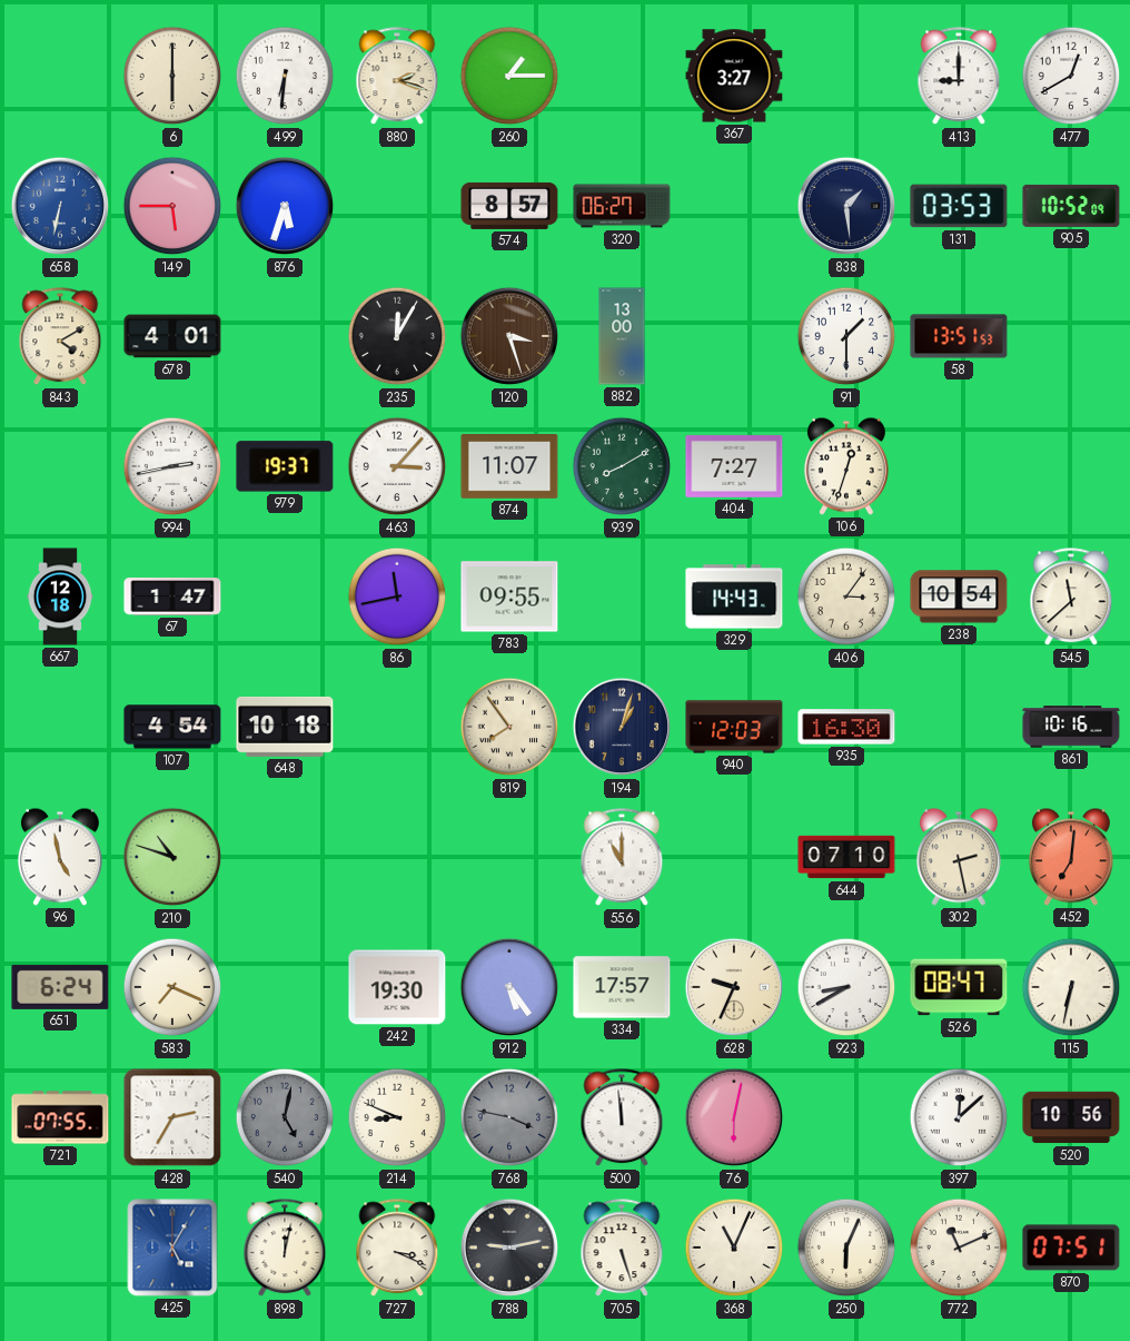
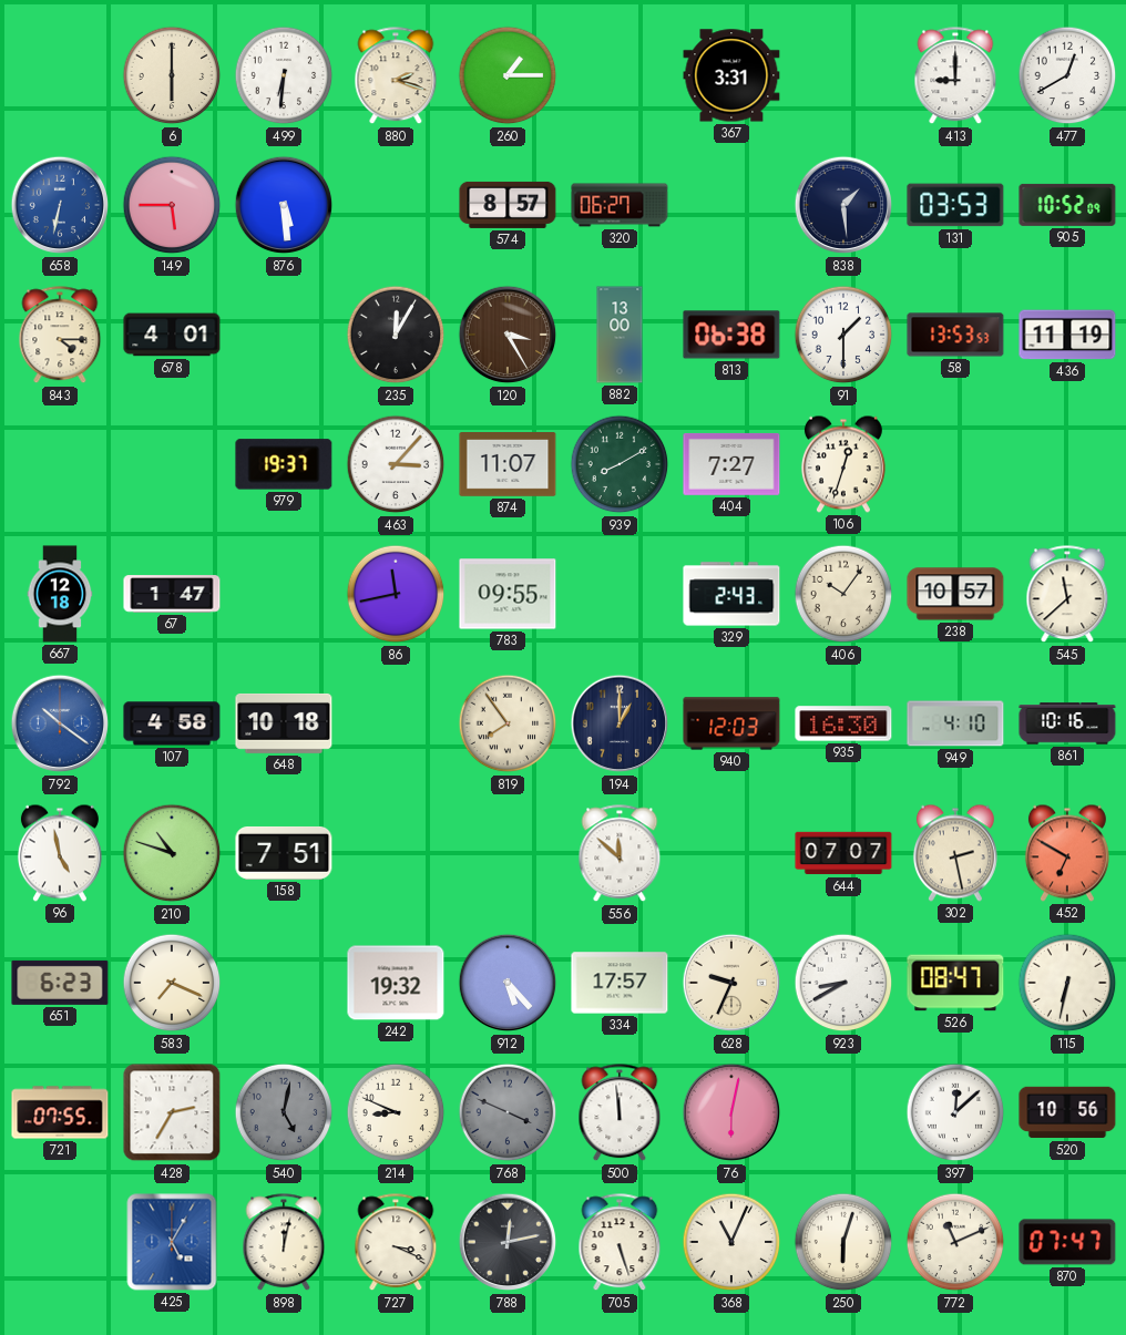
367: 3:27 -> 3:31 (731, 75)
876: 5:33 -> 5:29 (284, 205)
843: 4:10 -> 4:15 (60, 336)
120: 3:27 -> 3:25 (508, 335)
813: none -> 06:38 (731, 335)
58: 13:51 -> 13:53 (955, 335)
436: none -> 11:19 (1067, 335)
994: 2:43 -> none (172, 466)
329: 14:43 -> 2:43 (731, 594)
406: 3:06 -> 10:06 (843, 594)
238: 10:54 -> 10:57 (955, 594)
792: none -> 10:21 (60, 723)
107: 4:54 -> 4:58 (172, 723)
194: 1:03 -> 1:00 (620, 723)
949: none -> 4:10 (955, 723)
158: none -> 7:51 (284, 853)
556: 11:00 -> 11:52 (620, 854)
644: 07:10 -> 07:07 (843, 853)
452: 7:01 -> 6:50 (1067, 853)
651: 6:24 -> 6:23 (60, 983)
242: 19:30 -> 19:32 (396, 983)
912: 5:24 -> 5:23 (508, 983)
768: 3:47 -> 3:49 (508, 1112)
788: 9:13 -> 12:13 (508, 1242)
250: 6:04 -> 6:03 (843, 1242)
870: 07:51 -> 07:47 (1067, 1242)
